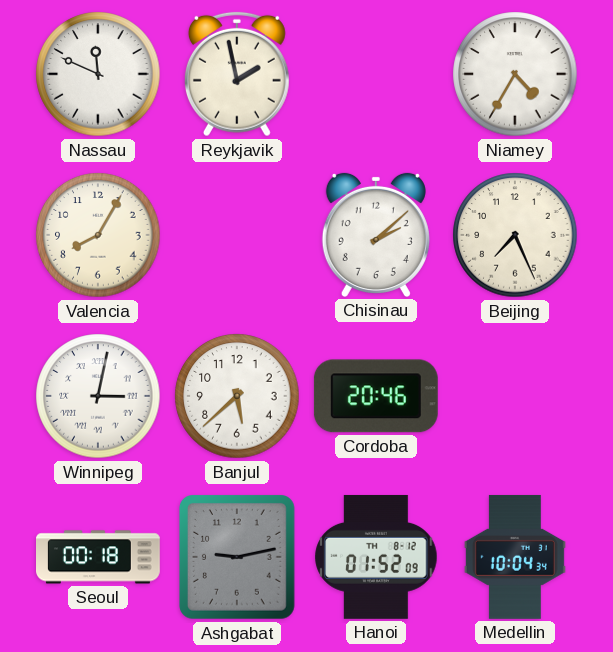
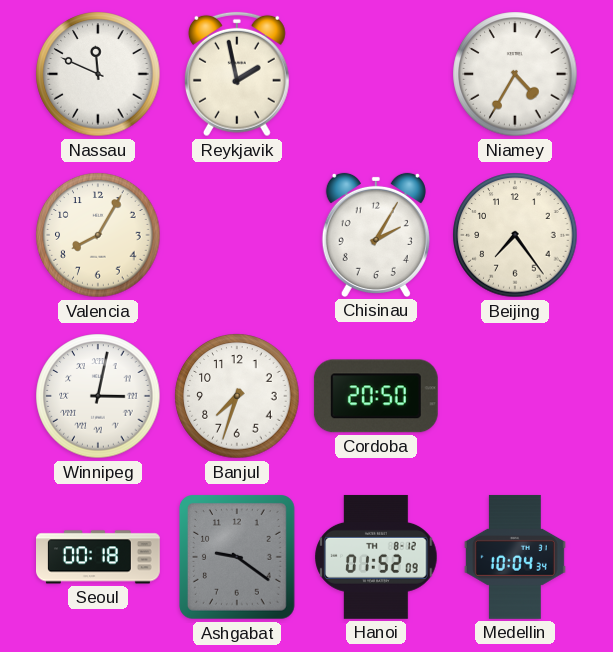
Chisinau: 2:08 -> 2:05 (376, 235)
Beijing: 7:26 -> 7:24 (515, 235)
Banjul: 5:38 -> 7:33 (237, 396)
Cordoba: 20:46 -> 20:50 (376, 396)
Ashgabat: 9:13 -> 9:21 (238, 558)
